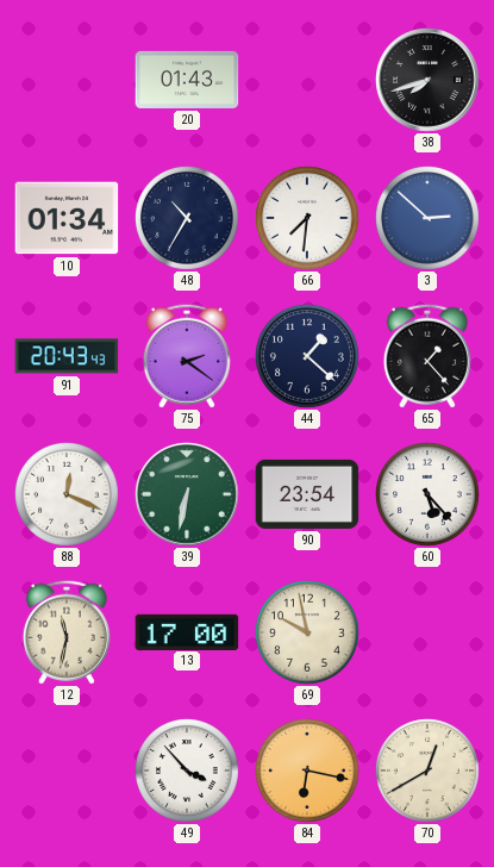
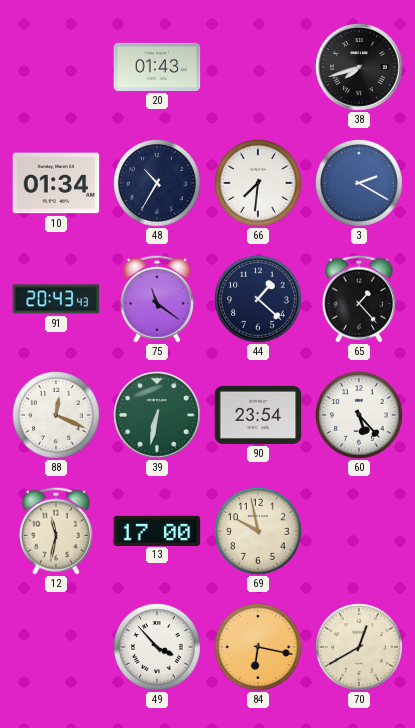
3: 2:52 -> 2:20 (360, 184)
75: 2:21 -> 11:21 (157, 299)
